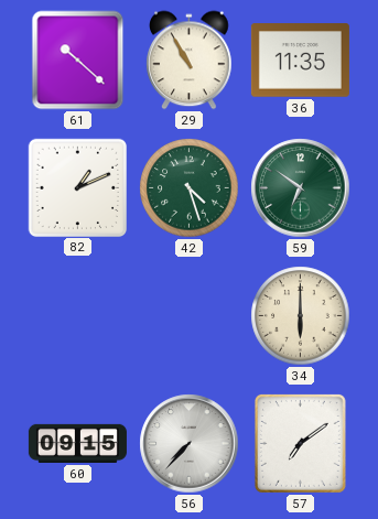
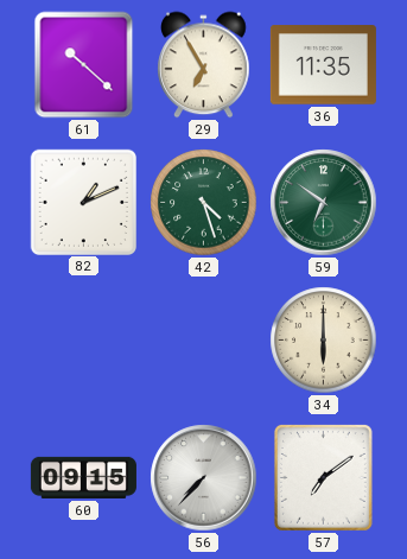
29: 10:55 -> 6:55 (204, 65)
